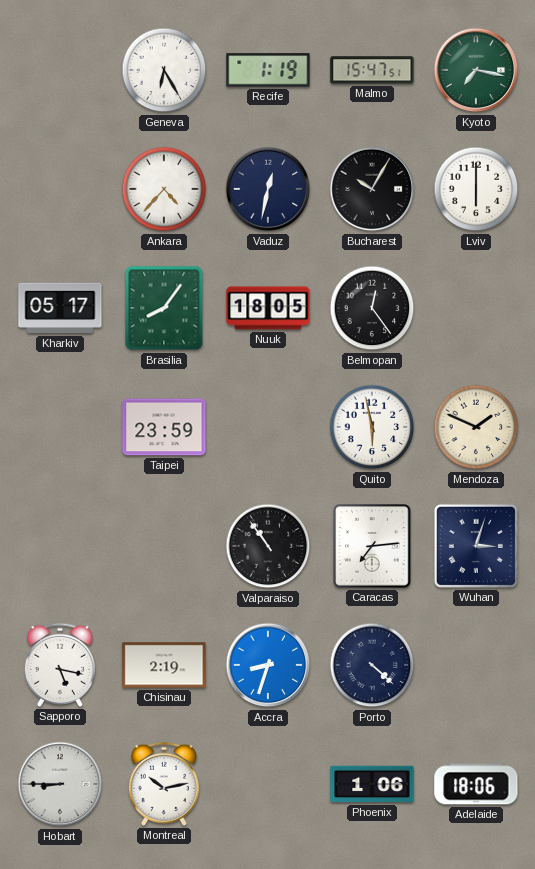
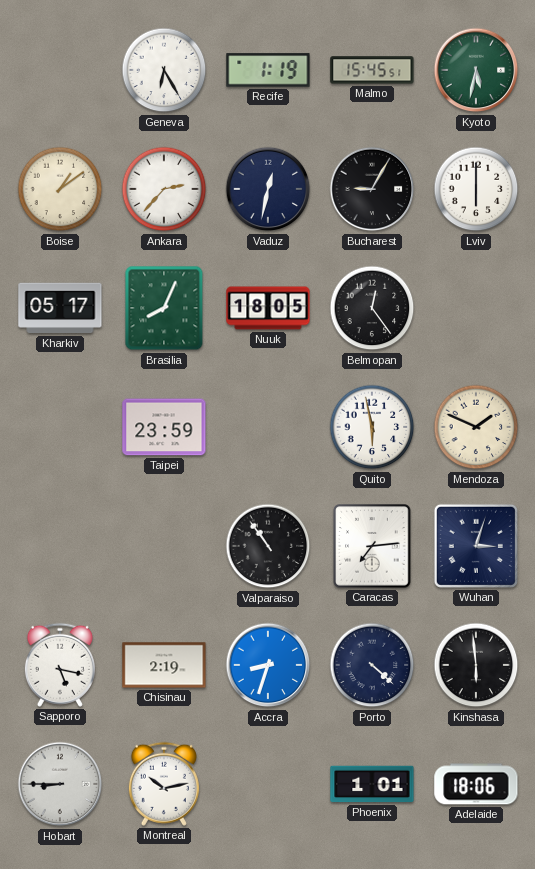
Malmo: 15:47 -> 15:45 (372, 70)
Kyoto: 7:17 -> 5:32 (476, 70)
Boise: none -> 1:09 (60, 189)
Ankara: 4:37 -> 2:37 (164, 189)
Bucharest: 10:05 -> 9:05 (372, 189)
Brasilia: 8:06 -> 8:04 (164, 308)
Kinshasa: none -> 5:59 (476, 665)
Phoenix: 1:06 -> 1:01 (372, 784)
